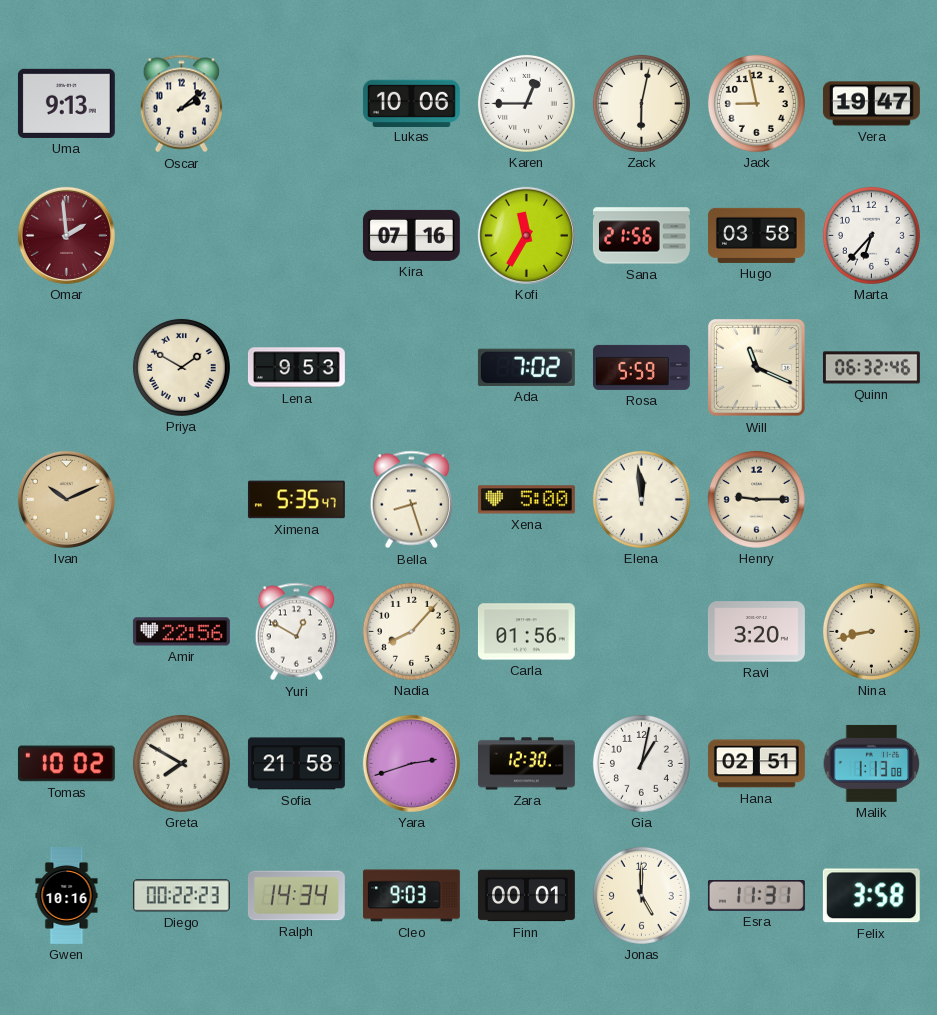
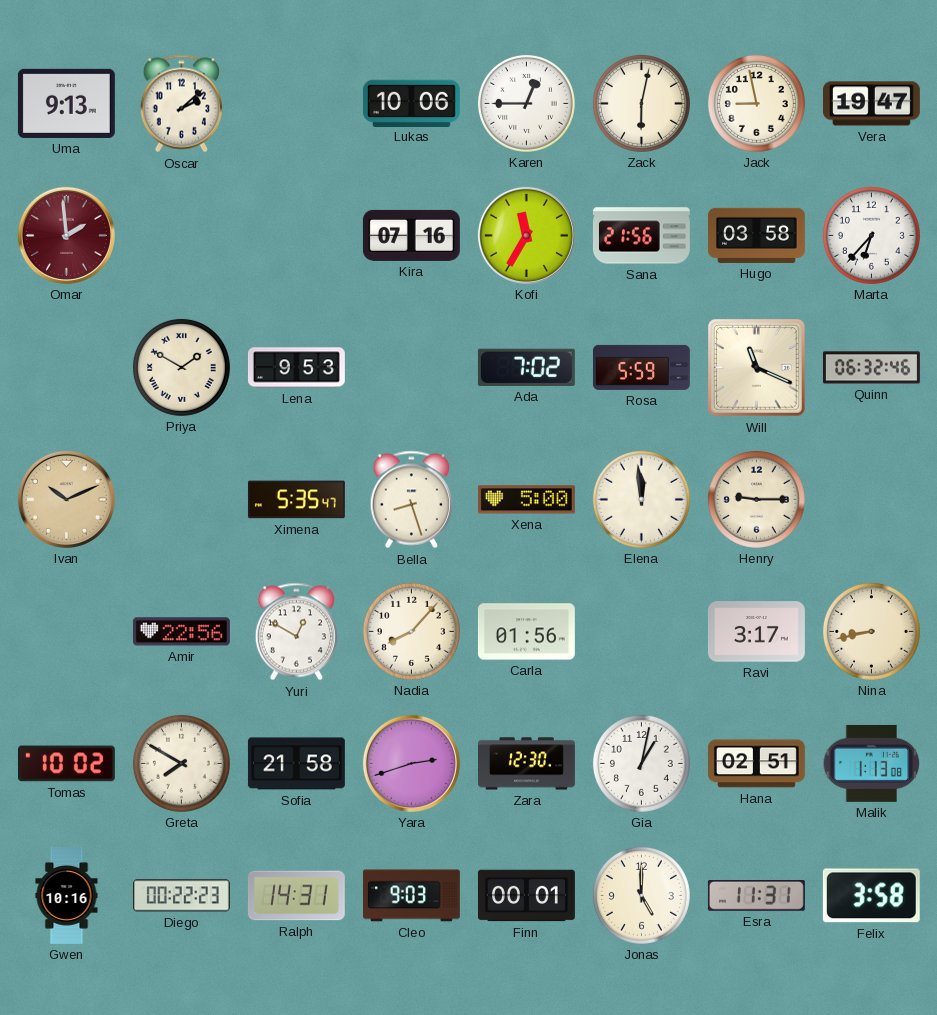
Ravi: 3:20 -> 3:17 (756, 632)
Ralph: 14:34 -> 14:31 (296, 896)
